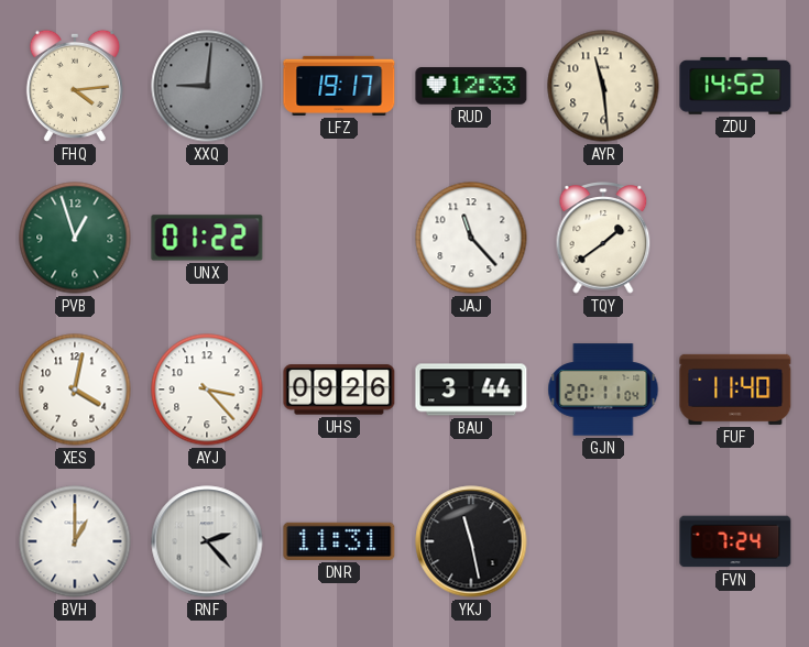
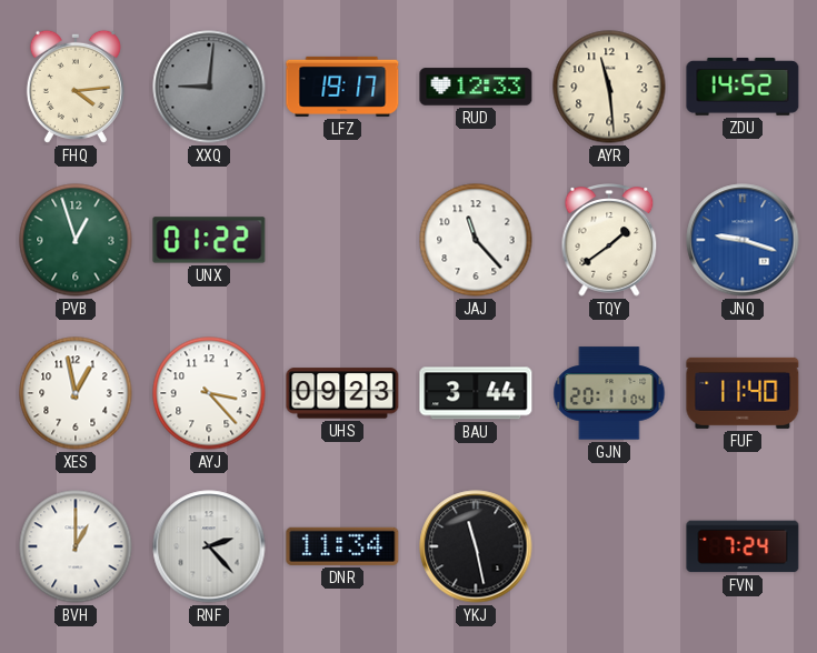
JNQ: none -> 9:18 (743, 240)
XES: 4:02 -> 12:58 (76, 393)
UHS: 09:26 -> 09:23 (342, 393)
DNR: 11:31 -> 11:34 (342, 546)
